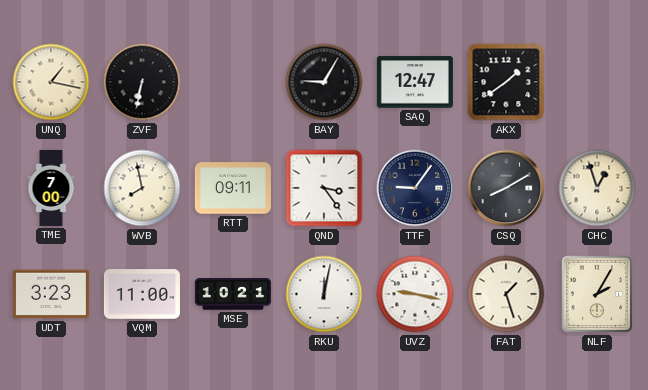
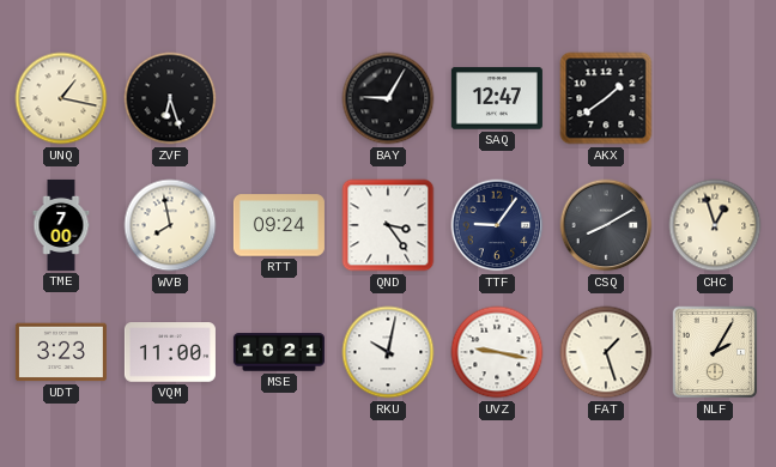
ZVF: 6:32 -> 6:27 (170, 98)
RTT: 09:11 -> 09:24 (279, 225)
RKU: 12:02 -> 10:02 (388, 352)
